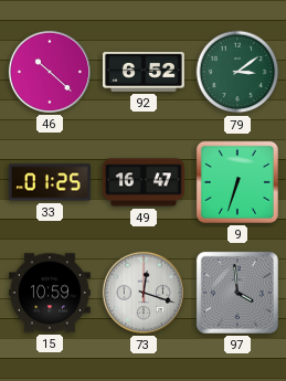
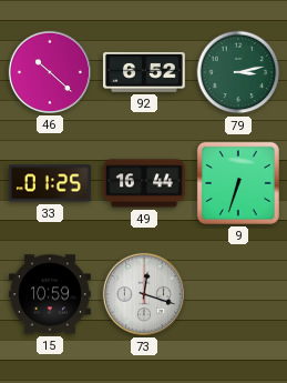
79: 3:09 -> 3:13 (238, 72)
49: 16:47 -> 16:44 (144, 183)
97: 3:59 -> none (237, 293)
